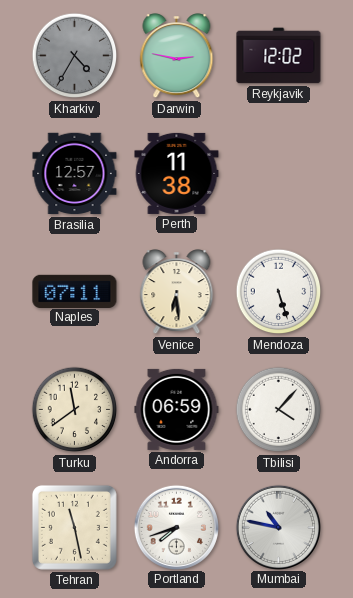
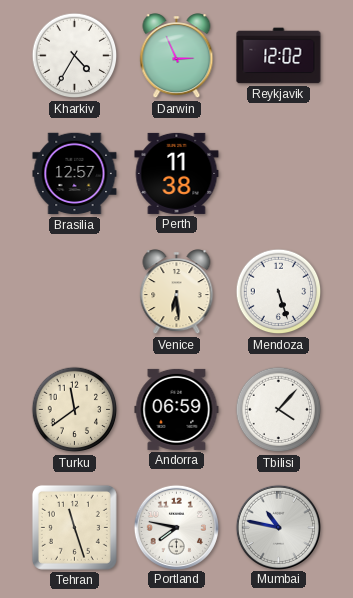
Kharkiv dial: grey -> white (75, 56)
Darwin: 2:47 -> 2:56 (177, 56)
Naples: 07:11 -> none (75, 291)
Tehran: 11:28 -> 11:27 (74, 527)
Portland: 7:42 -> 7:47 (176, 527)
